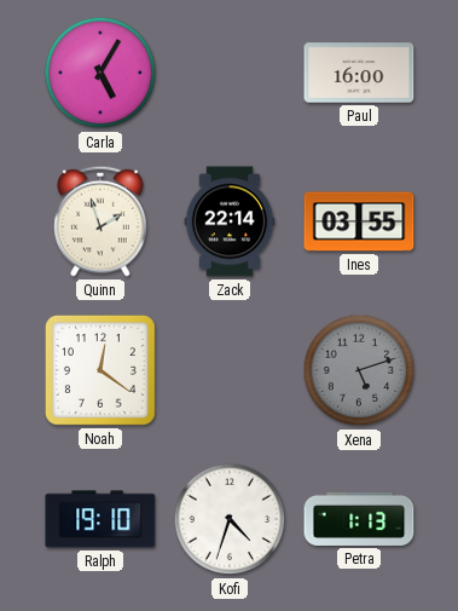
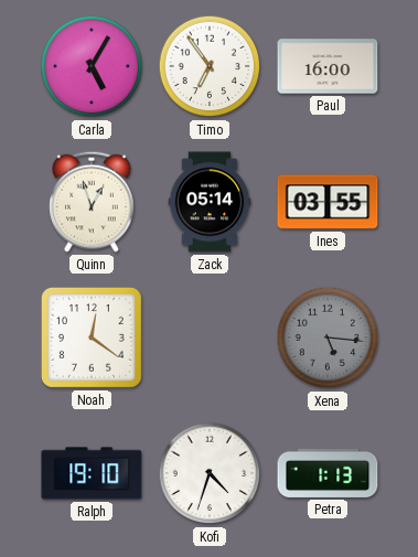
Timo: none -> 6:54 (210, 66)
Quinn: 1:57 -> 12:57 (92, 202)
Zack: 22:14 -> 05:14 (210, 202)
Xena: 5:12 -> 5:16 (328, 338)
